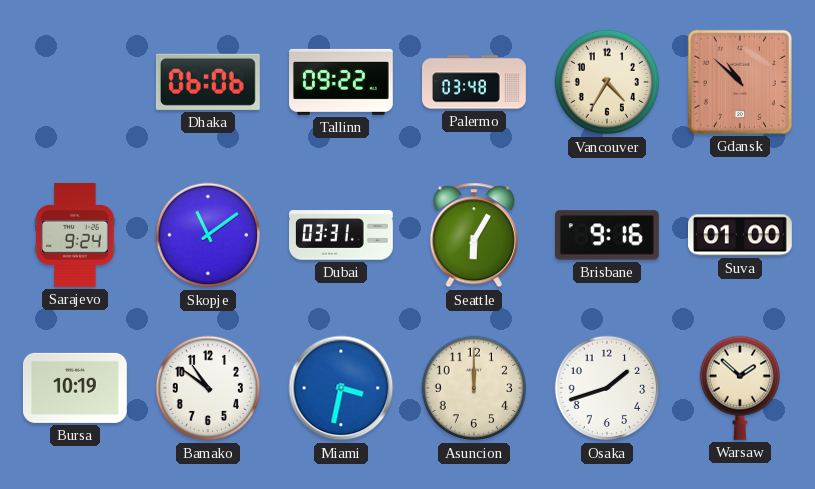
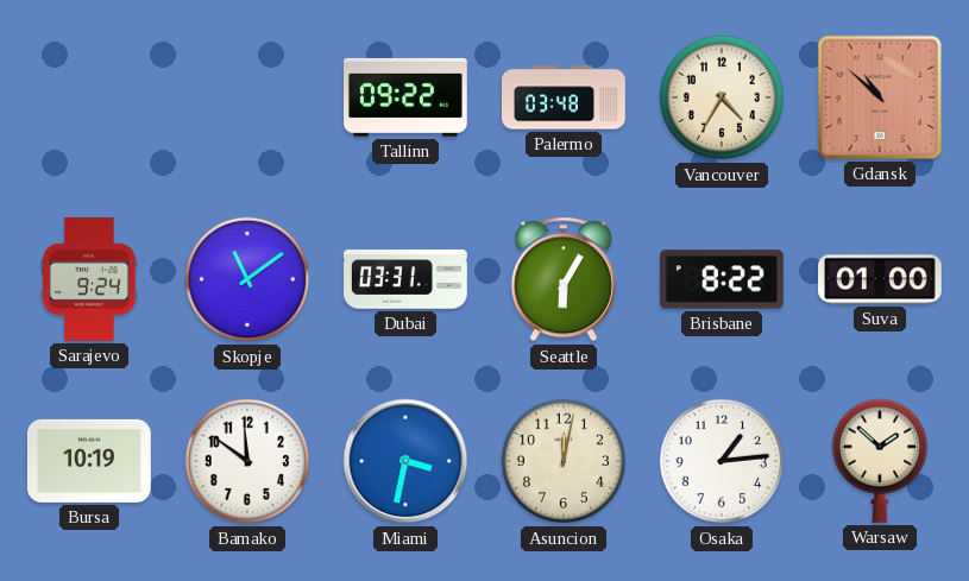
Dhaka: 06:06 -> none (208, 82)
Brisbane: 9:16 -> 8:22 (723, 279)
Bamako: 10:51 -> 11:51 (247, 461)
Asuncion: 12:00 -> 12:02 (564, 461)
Osaka: 1:42 -> 1:14 (722, 461)
